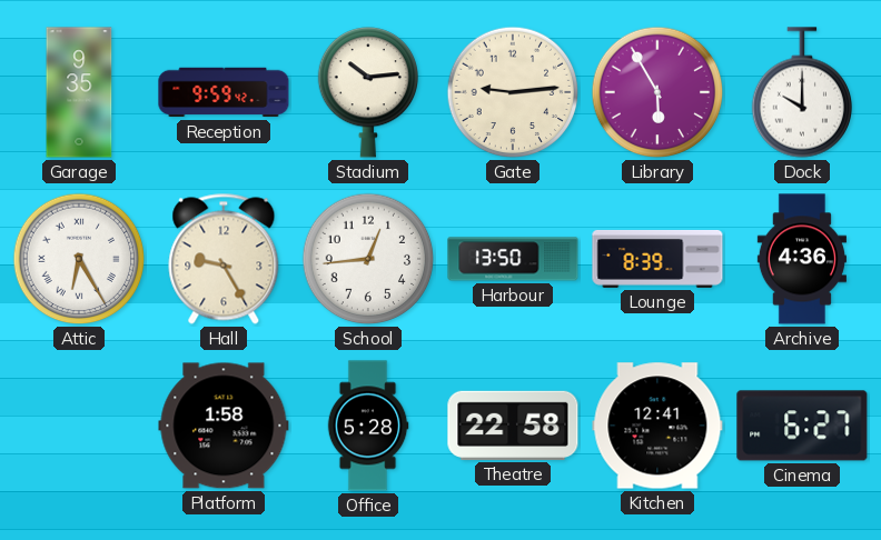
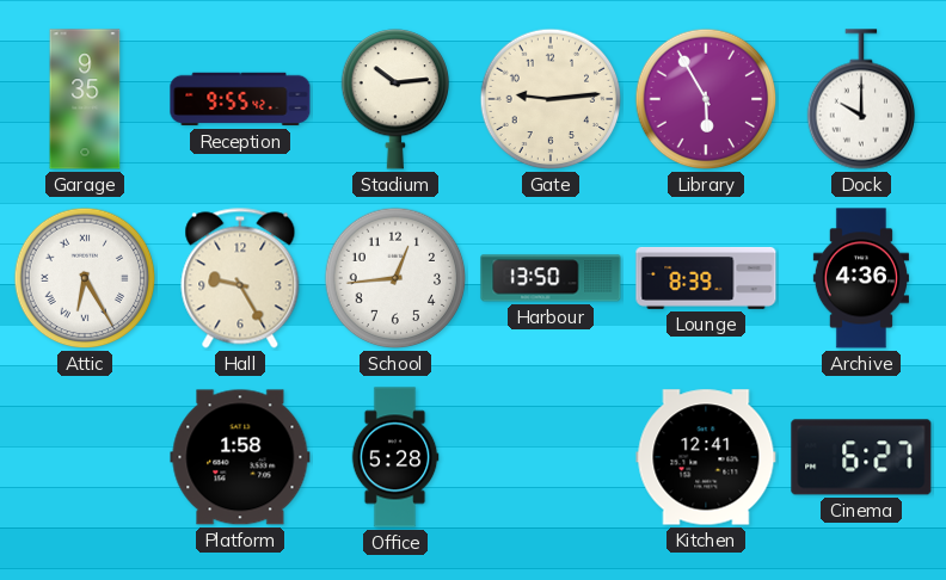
Reception: 9:59 -> 9:55 (240, 99)
Theatre: 22:58 -> none (513, 426)
